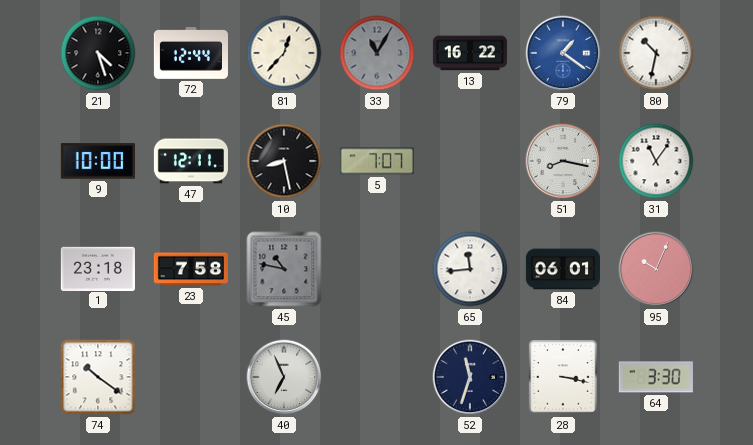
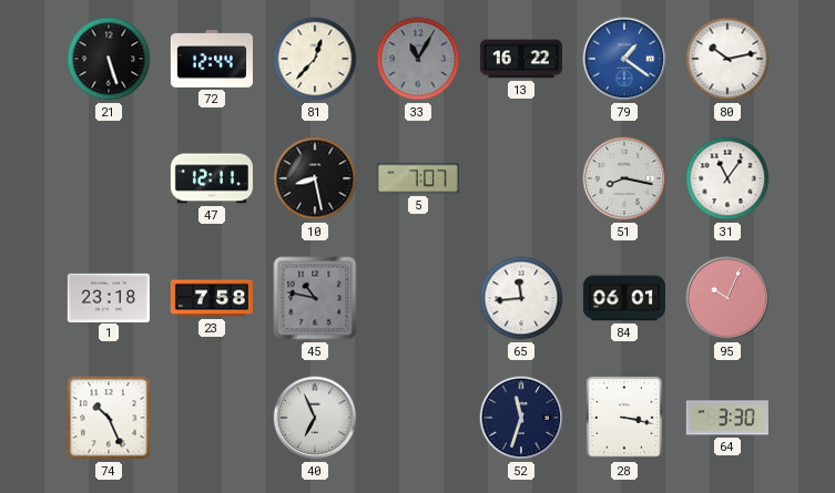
21: 4:27 -> 5:27 (109, 59)
80: 10:32 -> 10:13 (727, 59)
9: 10:00 -> none (98, 161)
74: 10:21 -> 10:26 (109, 418)
